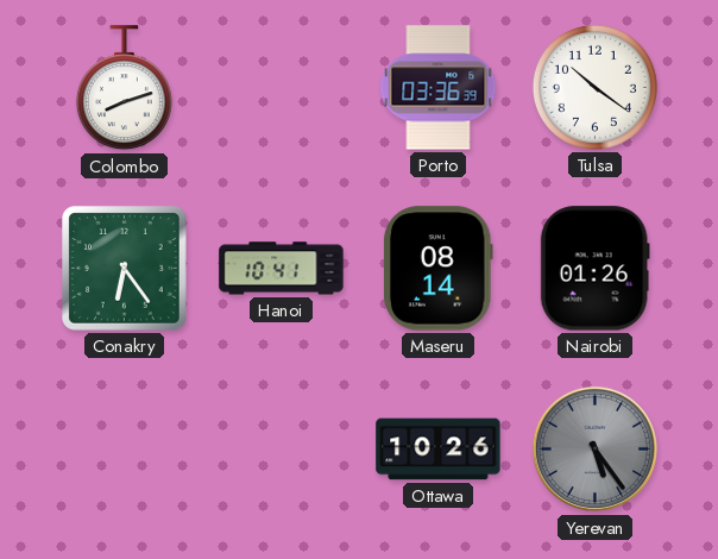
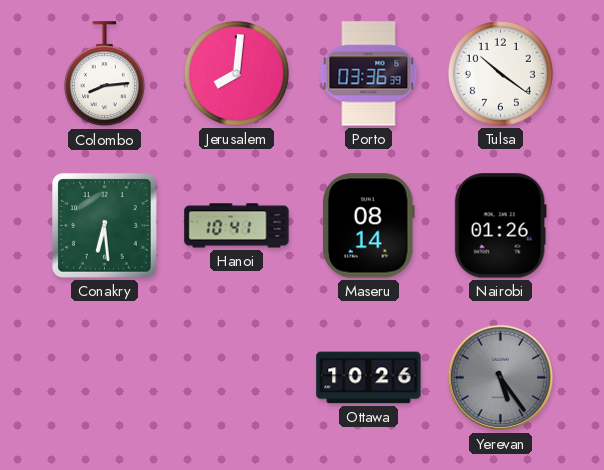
Colombo: 8:12 -> 8:14 (104, 74)
Jerusalem: none -> 8:01 (236, 73)
Conakry: 6:24 -> 6:29 (105, 226)
